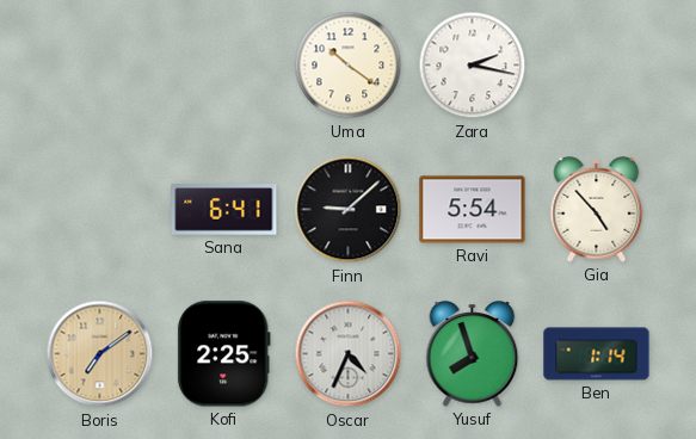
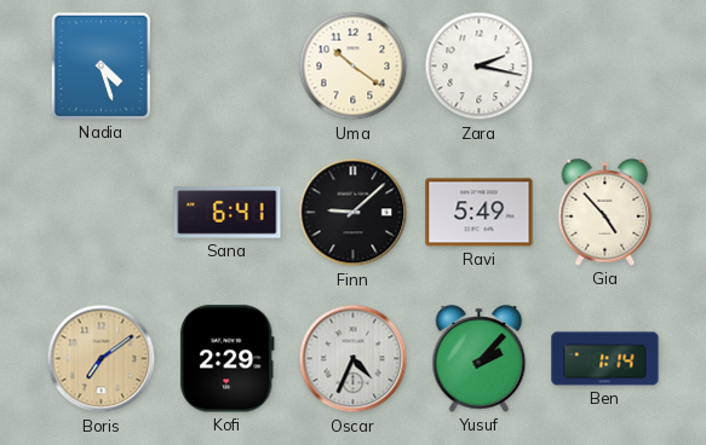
Nadia: none -> 4:27 (101, 65)
Ravi: 5:54 -> 5:49 (480, 213)
Kofi: 2:25 -> 2:29 (226, 359)
Yusuf: 7:57 -> 2:07 (480, 359)
